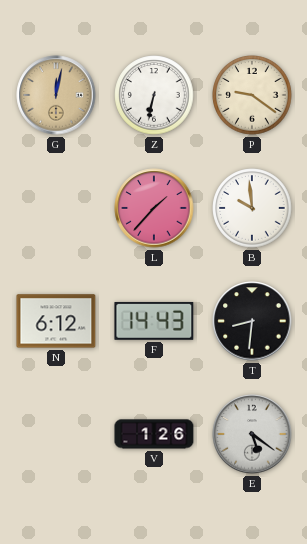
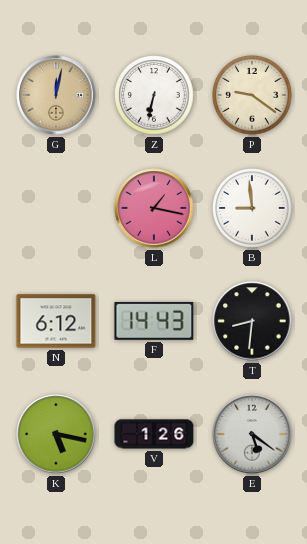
L: 1:37 -> 1:17 (154, 208)
B: 9:59 -> 8:59 (252, 208)
K: none -> 5:17 (56, 434)
